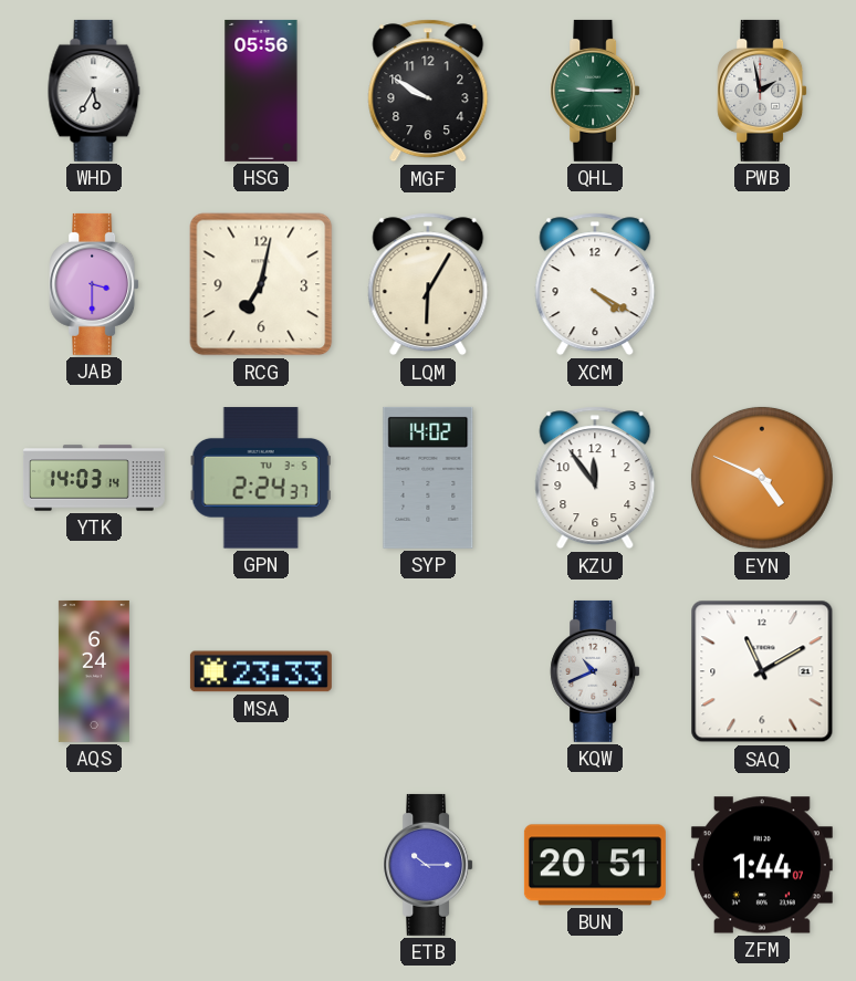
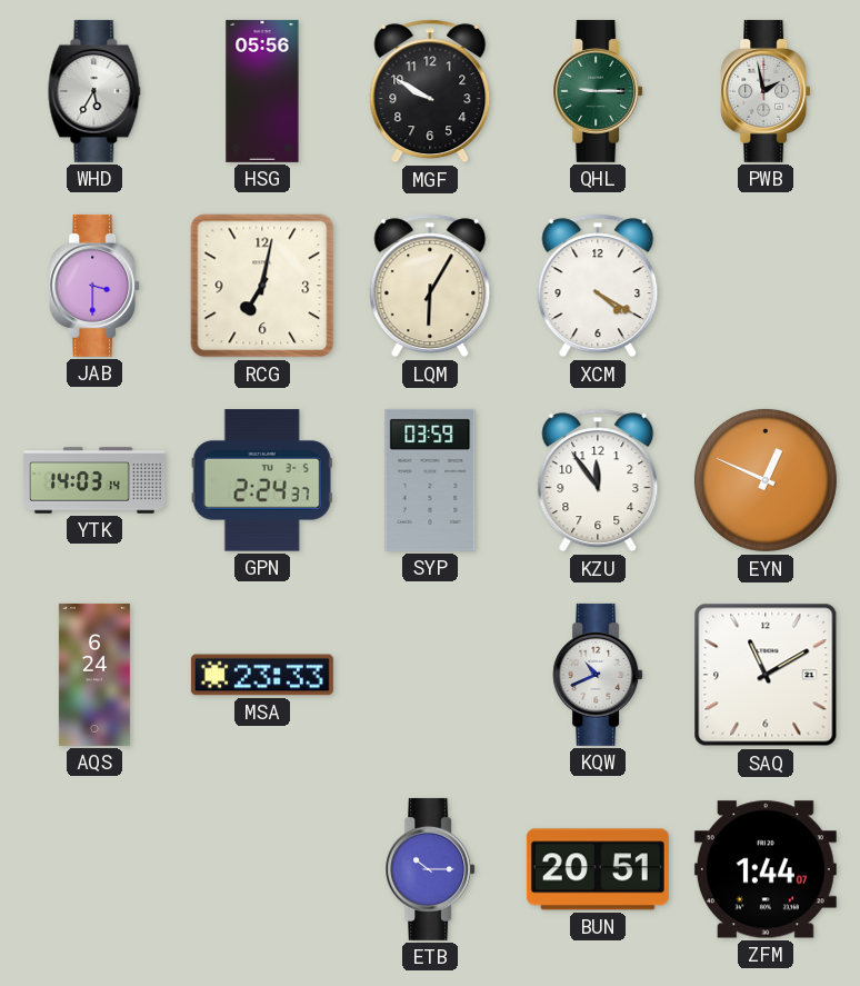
SYP: 14:02 -> 03:59 (430, 480)
EYN: 4:49 -> 12:49 (766, 480)
